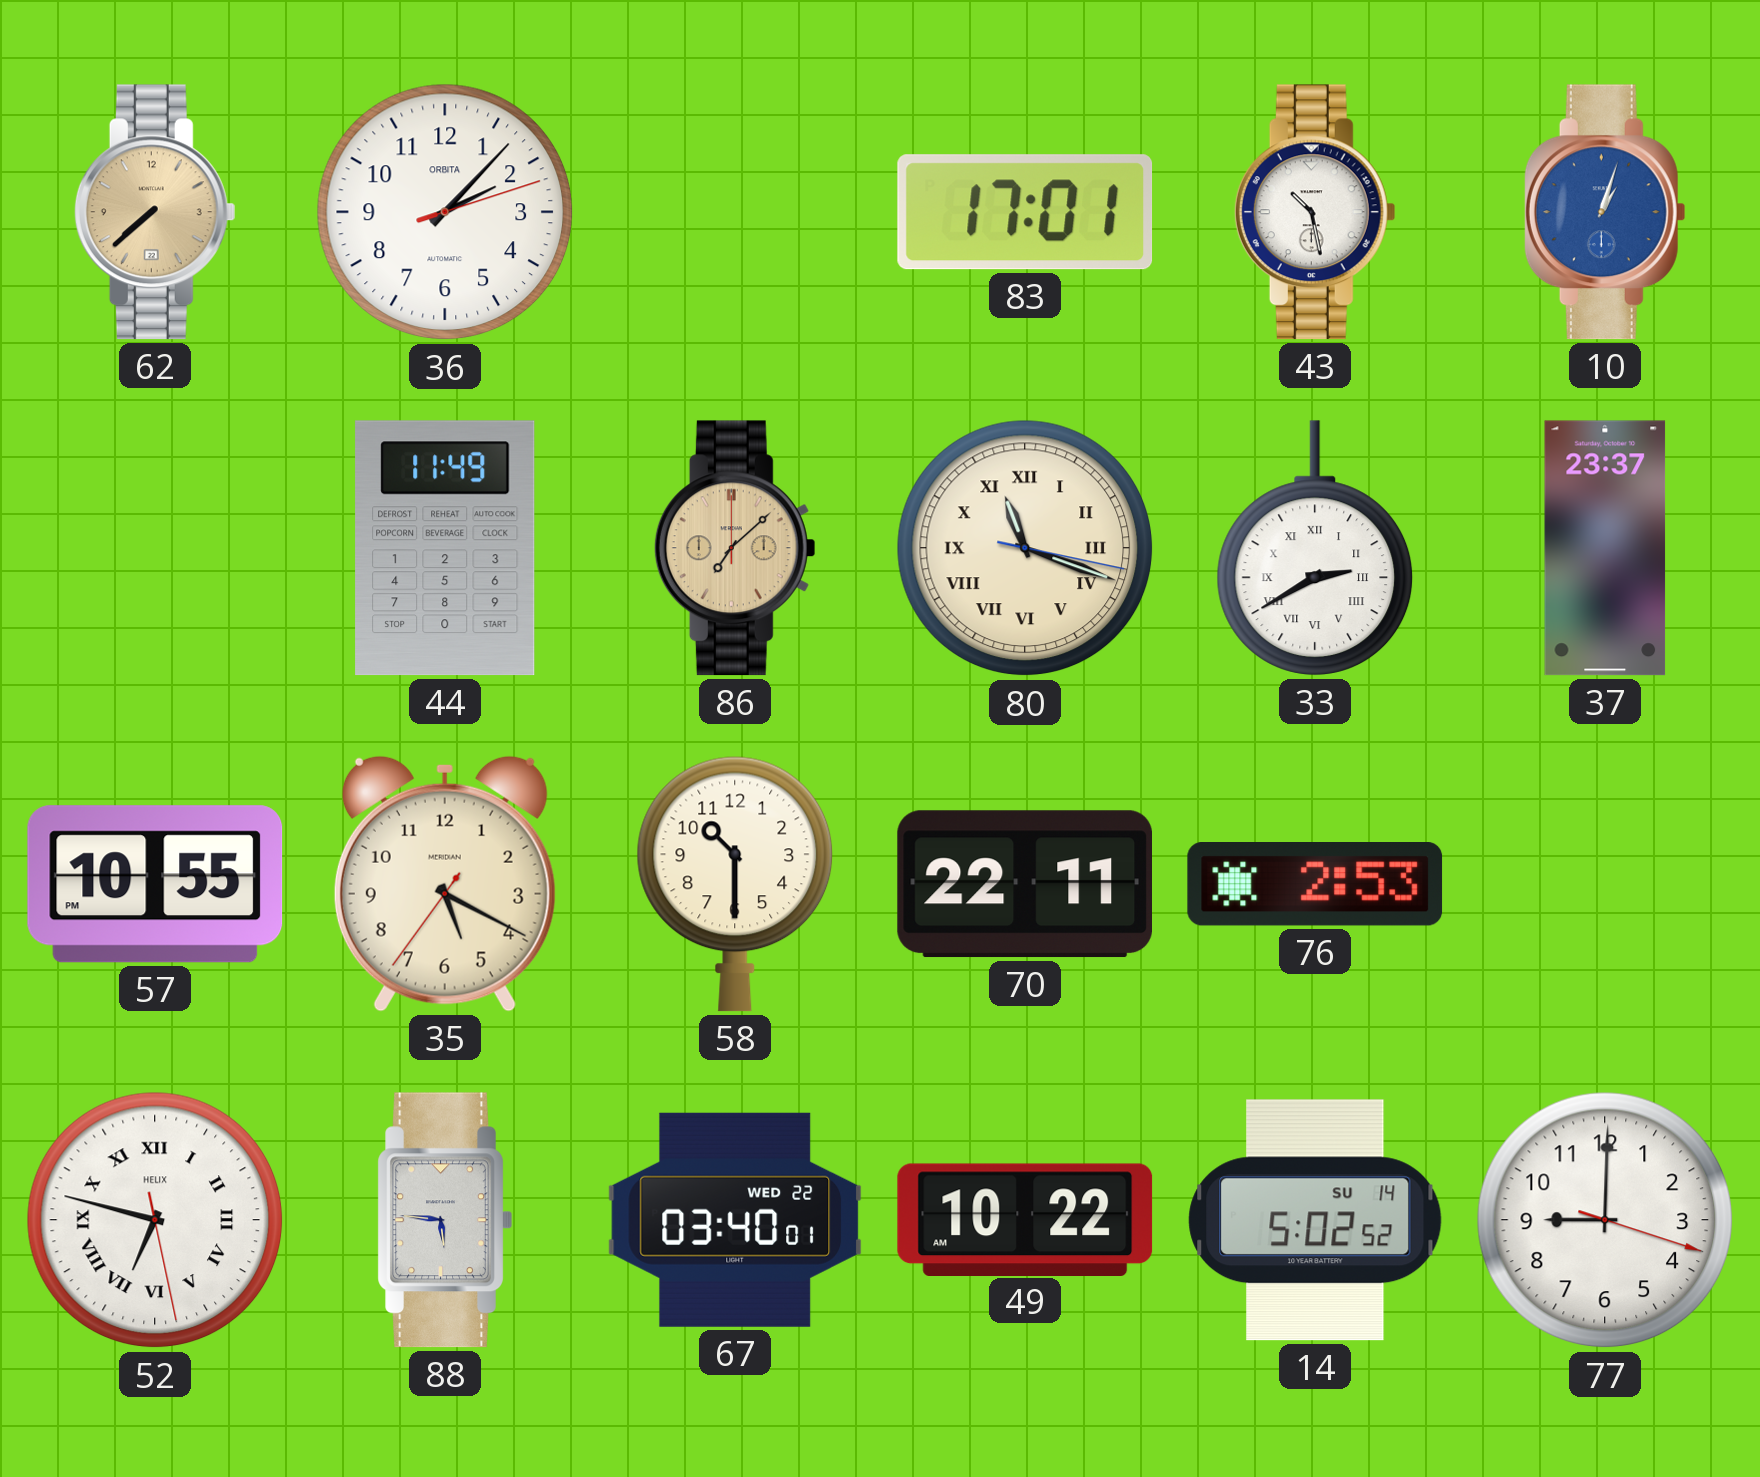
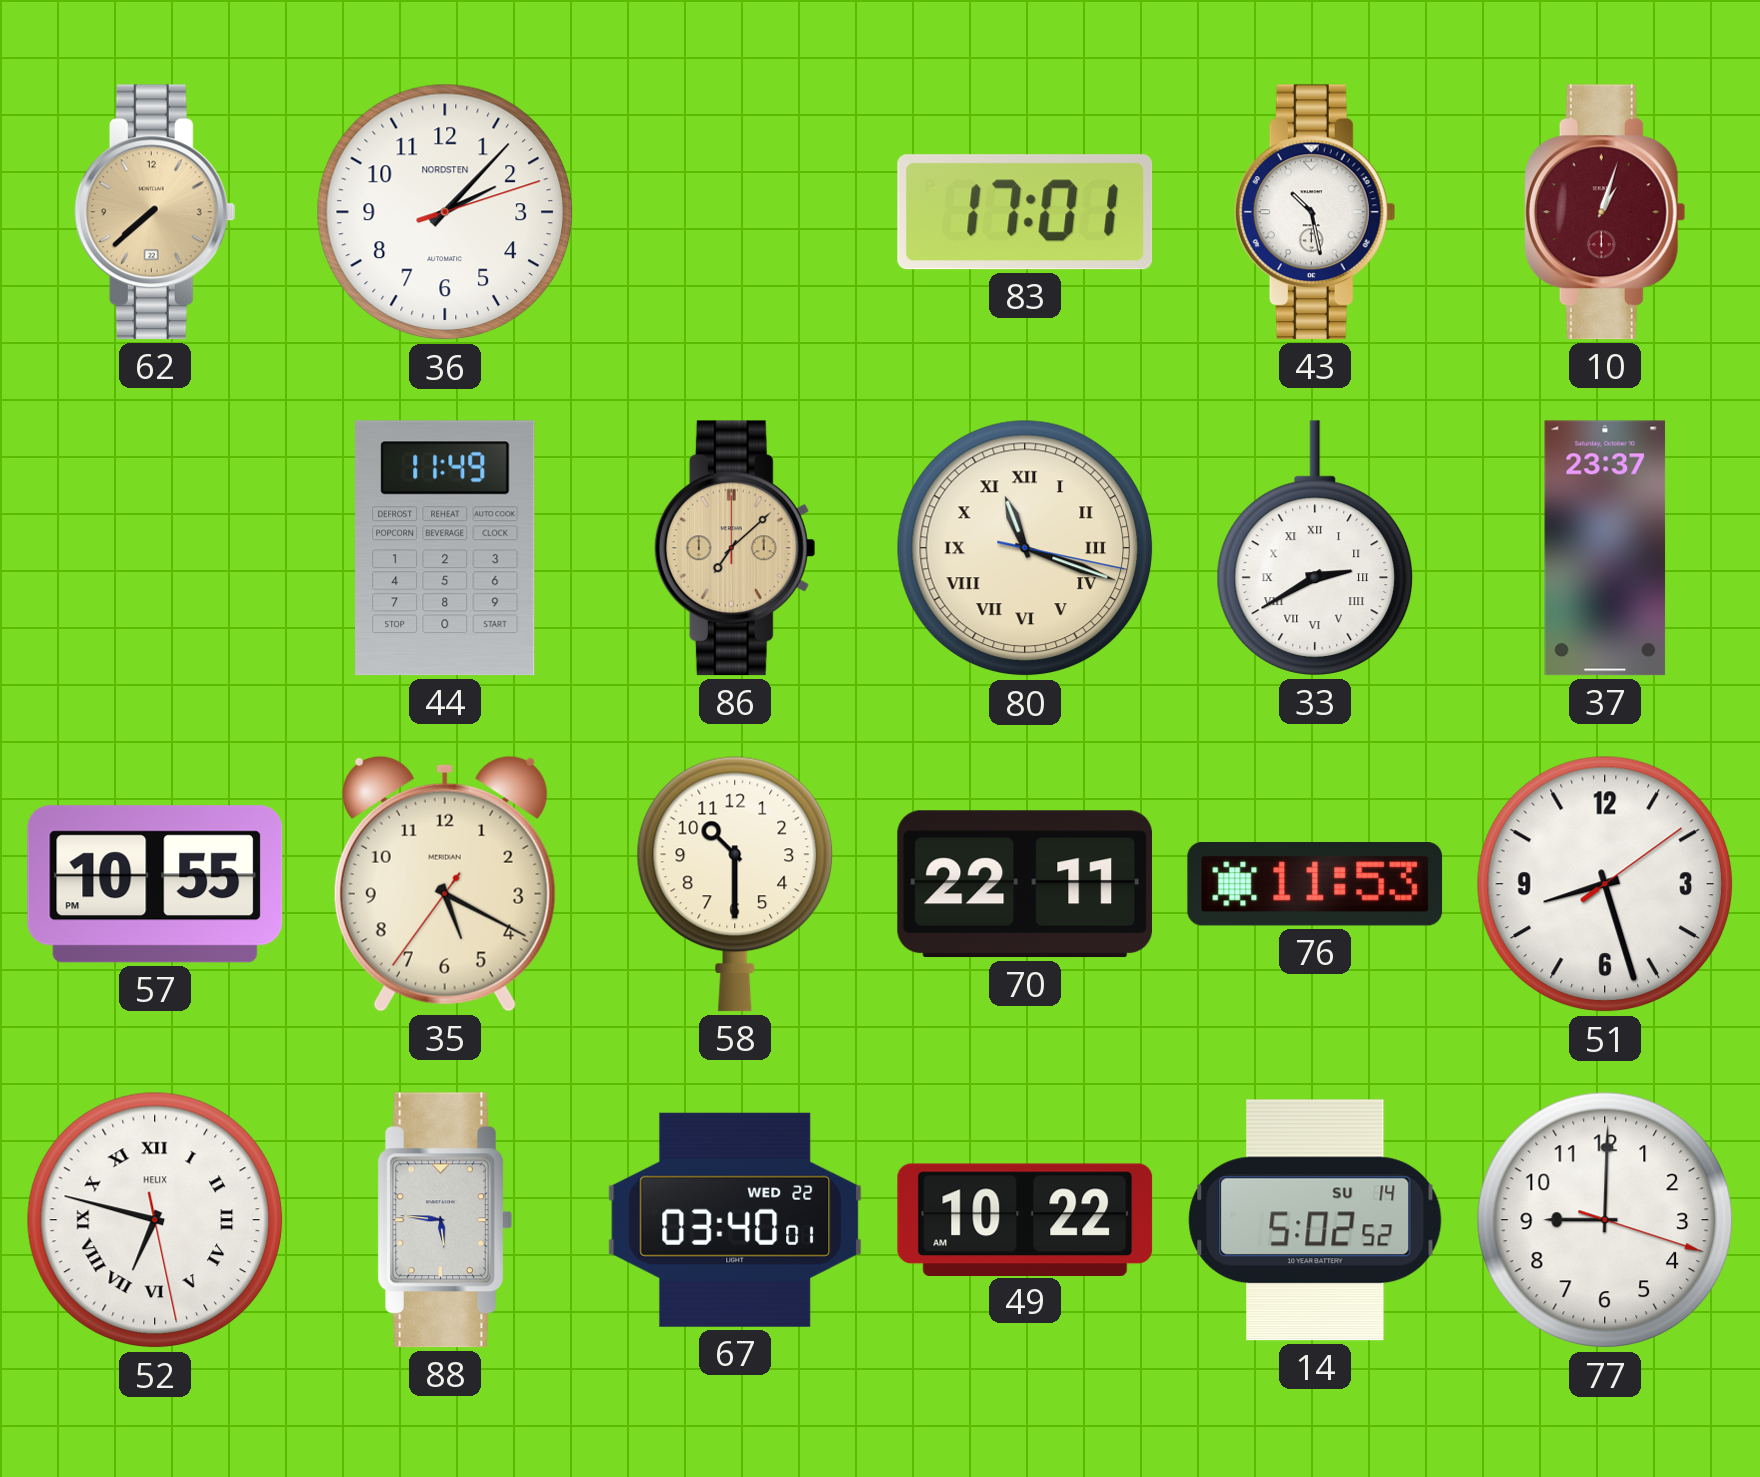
36 brand: ORBITA -> NORDSTEN (445, 212)
10 dial: blue -> burgundy (1605, 212)
76: 2:53 -> 11:53 (1315, 885)
51: none -> 8:27 (1605, 884)
